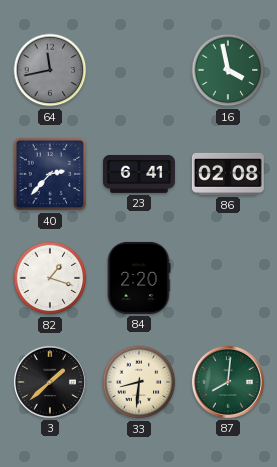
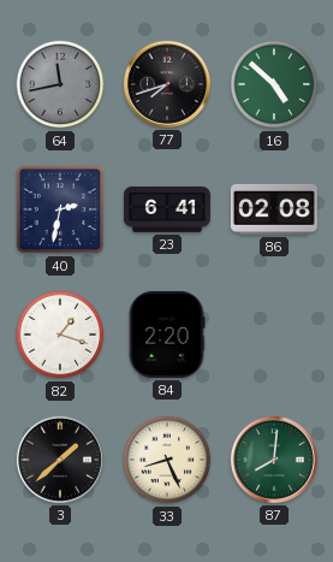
77: none -> 7:42 (167, 84)
16: 3:58 -> 4:52 (274, 84)
40: 2:37 -> 2:32 (60, 209)
33: 8:31 -> 8:26 (167, 460)
